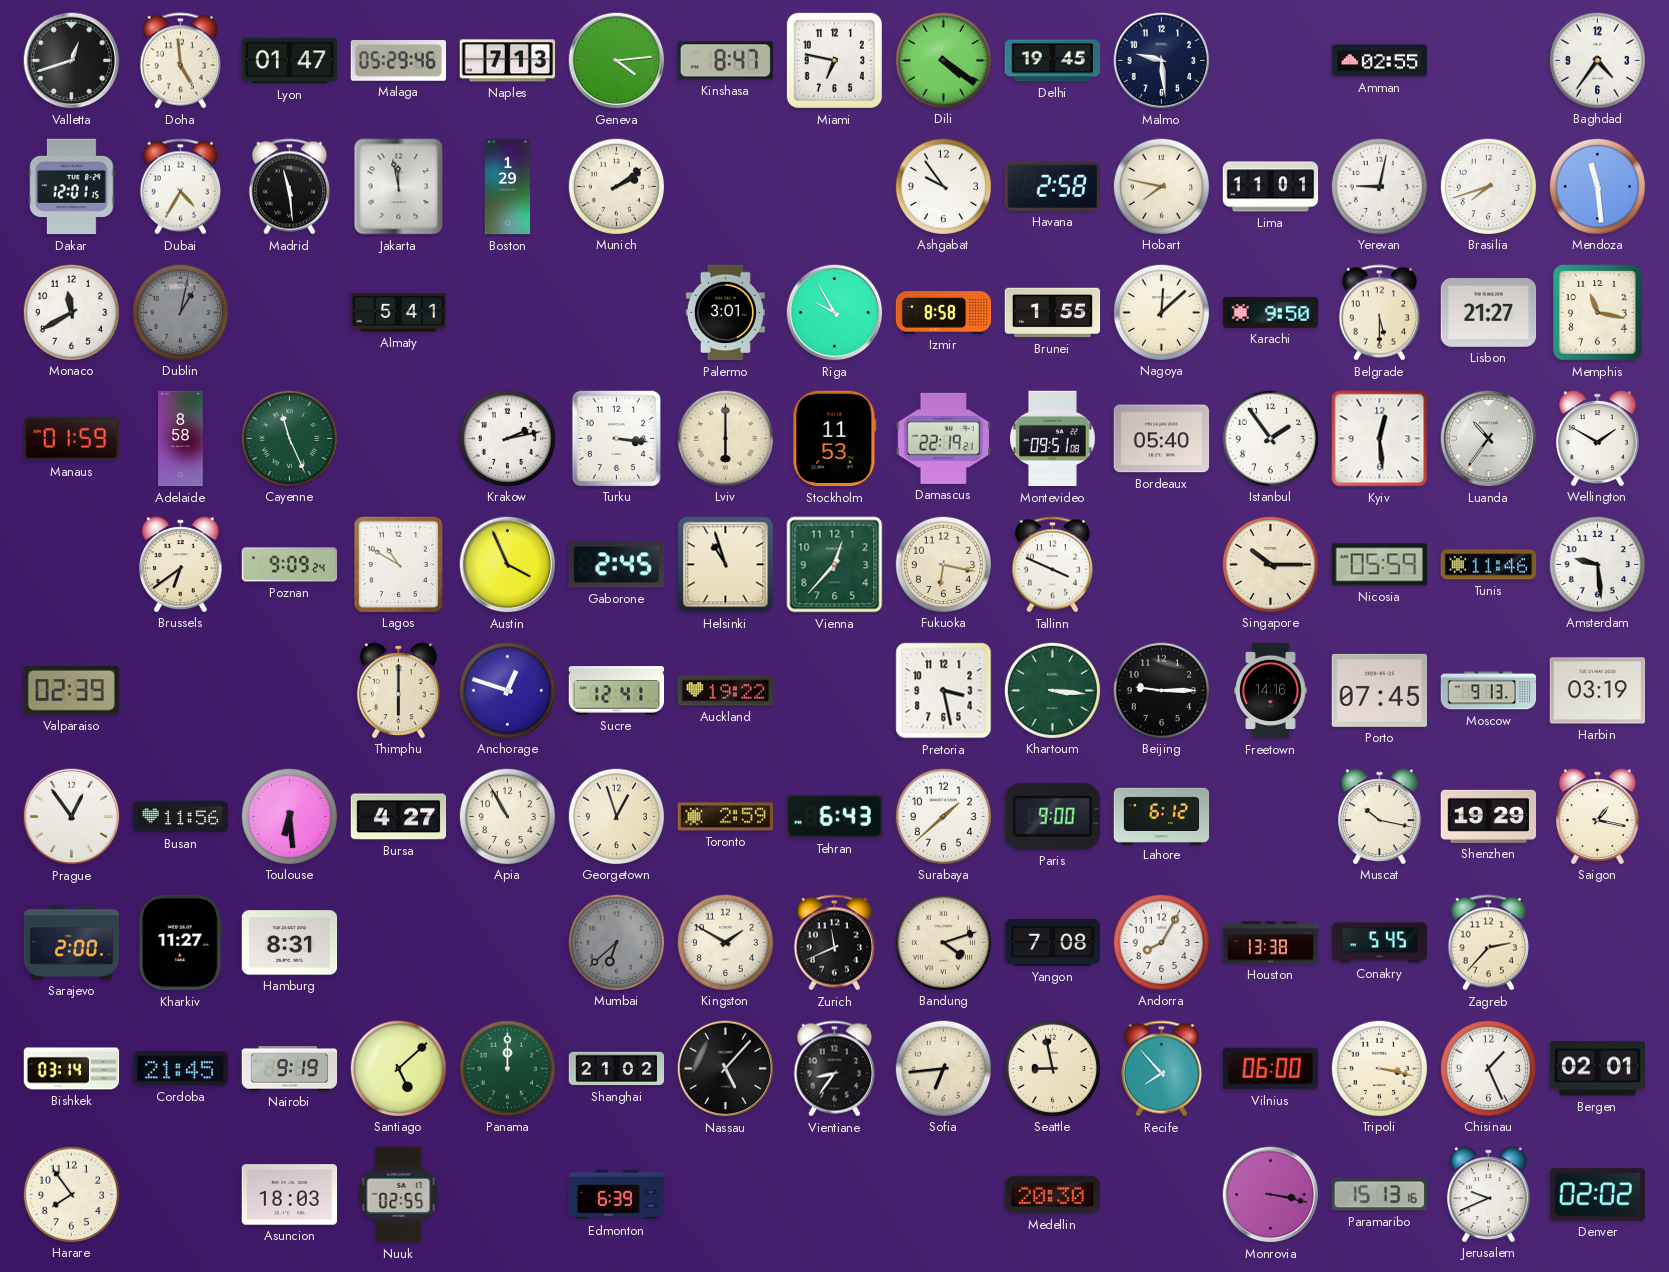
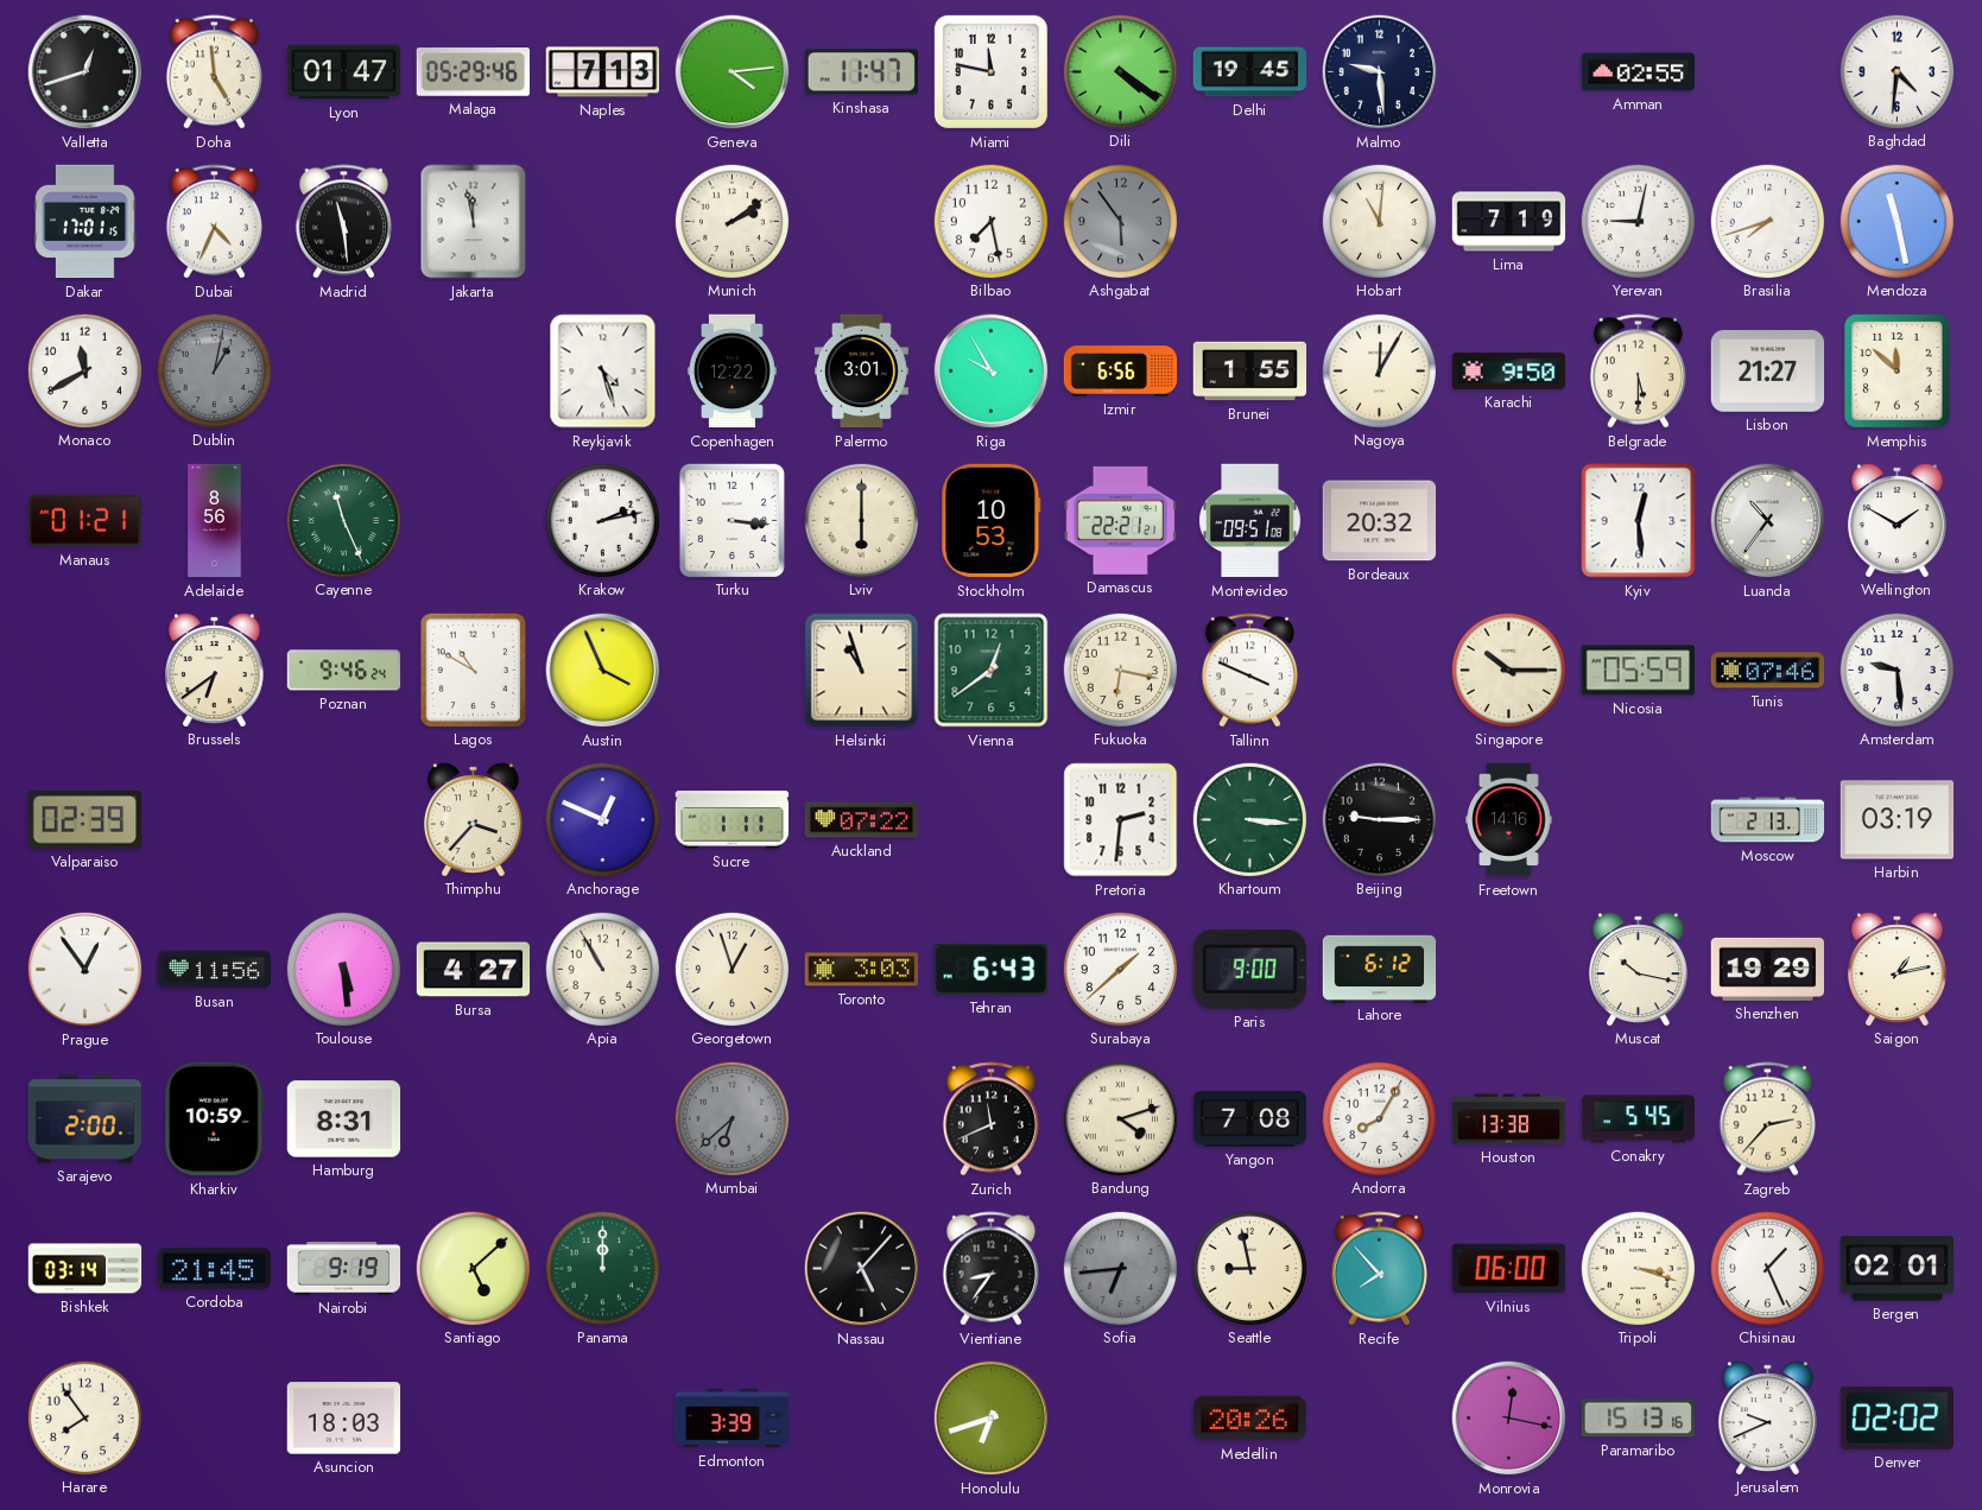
Kinshasa: 8:47 -> 11:47 (861, 72)
Miami: 6:47 -> 11:47 (990, 71)
Baghdad: 4:36 -> 4:31 (1896, 71)
Dakar: 12:01 -> 17:01 (86, 222)
Dubai: 4:35 -> 4:34 (214, 222)
Boston: 1:29 -> none (508, 187)
Bilbao: none -> 7:28 (990, 221)
Ashgabat: 9:54 -> 5:54 (1120, 221)
Ashgabat dial: white -> grey (1120, 221)
Havana: 2:58 -> none (1053, 186)
Hobart: 7:47 -> 11:01 (1379, 221)
Lima: 11:01 -> 7:19 (1509, 222)
Mendoza: 11:29 -> 11:28 (1896, 221)
Almaty: 5:41 -> none (399, 313)
Reykjavik: none -> 4:27 (603, 372)
Copenhagen: none -> 12:22 (732, 372)
Izmir: 8:58 -> 6:56 (1121, 372)
Nagoya: 12:08 -> 12:05 (1379, 370)
Memphis: 11:17 -> 11:52 (1898, 372)
Manaus: 01:59 -> 01:21 (86, 521)
Adelaide: 8:58 -> 8:56 (215, 521)
Stockholm: 11:53 -> 10:53 (992, 521)
Damascus: 22:19 -> 22:21 (1120, 520)
Bordeaux: 05:40 -> 20:32 (1380, 521)
Istanbul: 1:54 -> none (1270, 438)
Poznan: 9:09 -> 9:46 (344, 671)
Gaborone: 2:45 -> none (617, 565)
Vienna: 12:37 -> 12:39 (992, 671)
Tunis: 11:46 -> 07:46 (1768, 671)
Thimphu: 6:00 -> 3:37 (473, 819)
Anchorage: 12:48 -> 12:49 (602, 819)
Sucre: 12:41 -> 1:11 (733, 820)
Auckland: 19:22 -> 07:22 (862, 820)
Pretoria: 3:28 -> 2:31 (1121, 820)
Porto: 07:45 -> none (1379, 690)
Moscow: 9:13 -> 2:13 (1768, 820)
Toulouse: 6:29 -> 5:29 (343, 969)
Toronto: 2:59 -> 3:03 (862, 970)
Saigon: 1:17 -> 1:13 (1896, 969)
Kharkiv: 11:27 -> 10:59 (215, 1119)
Kingston: 1:50 -> none (725, 942)
Shanghai: 21:02 -> none (617, 1069)
Sofia dial: cream -> grey (1120, 1268)
Tripoli: 3:17 -> 3:18 (1638, 1268)
Nuuk: 02:55 -> none (399, 1195)
Edmonton: 6:39 -> 3:39 (733, 1419)
Honolulu: none -> 6:42 (992, 1419)
Medellin: 20:30 -> 20:26 (1250, 1419)
Monrovia: 3:17 -> 12:17 (1509, 1419)
